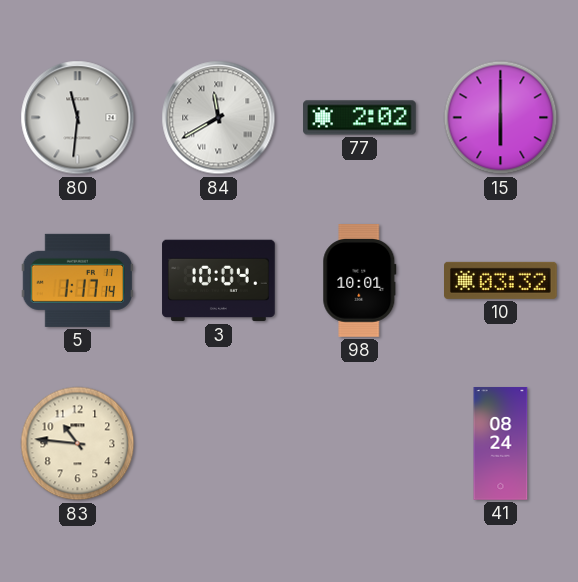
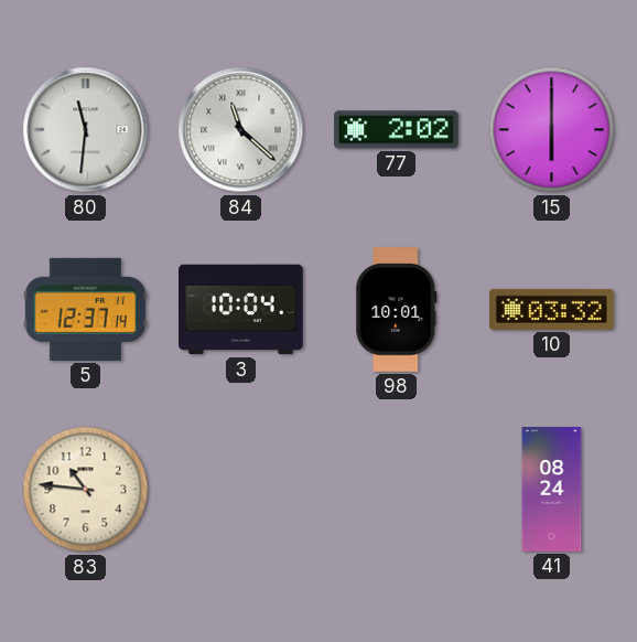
84: 11:40 -> 11:22 (241, 130)
5: 1:17 -> 12:37 (85, 309)
